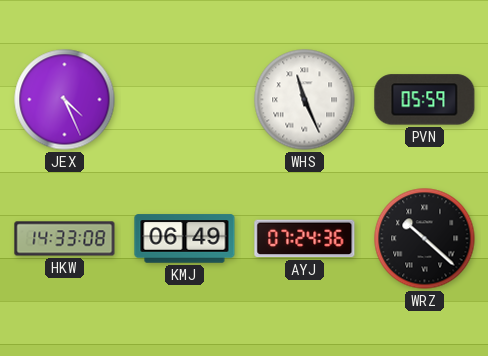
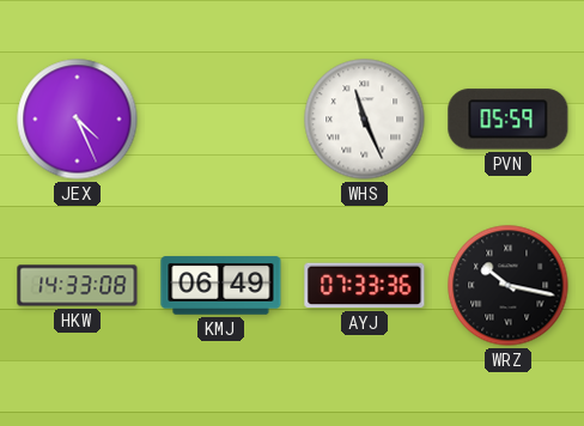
AYJ: 07:24 -> 07:33 (365, 286)
WRZ: 10:22 -> 10:17 (509, 286)
